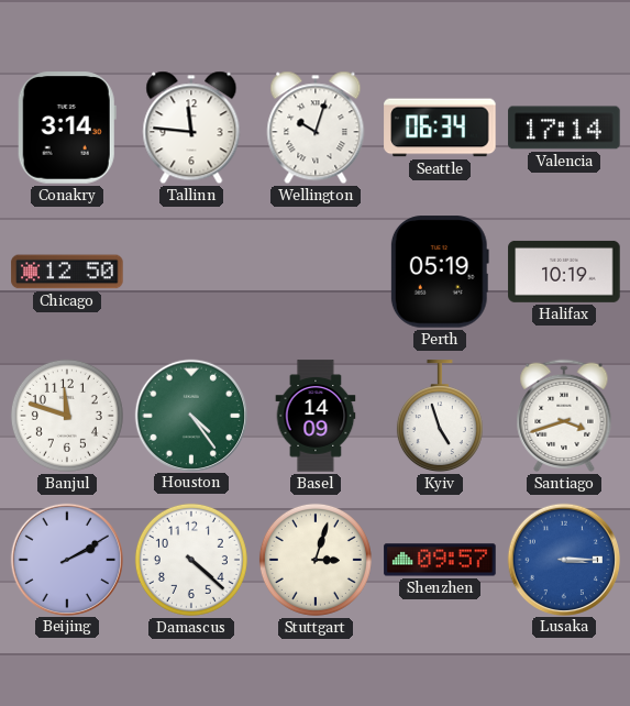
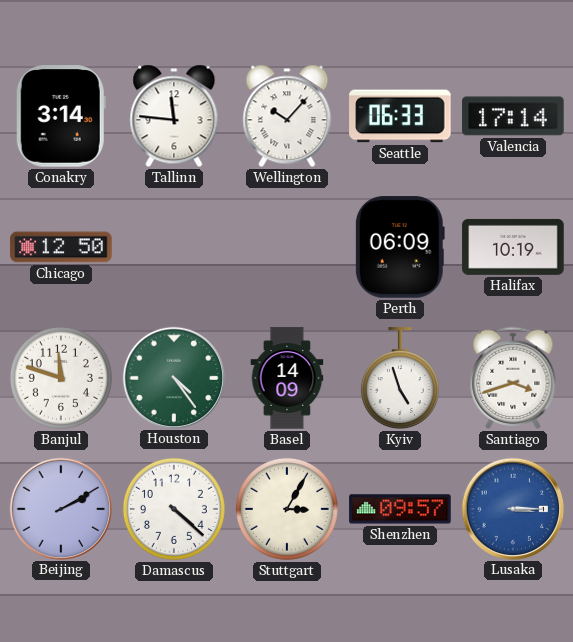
Wellington: 10:03 -> 10:07 (287, 116)
Seattle: 06:34 -> 06:33 (400, 116)
Perth: 05:19 -> 06:09 (400, 247)
Stuttgart: 3:03 -> 3:05 (287, 509)
